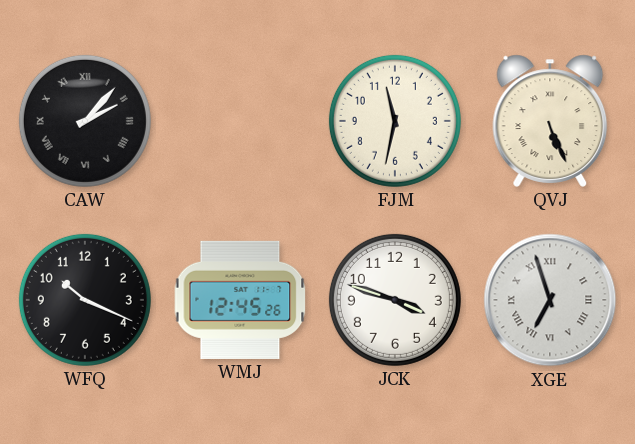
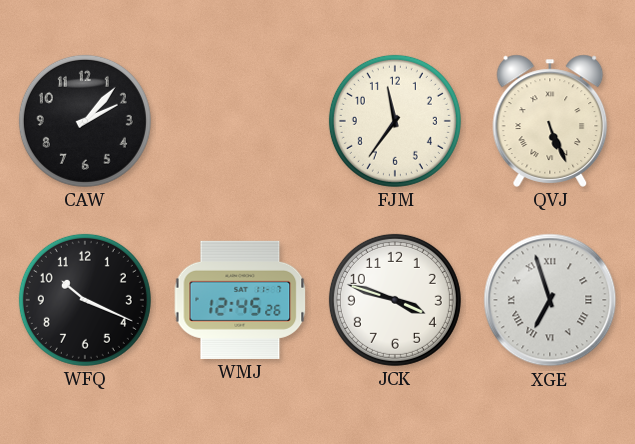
CAW numerals: Roman -> Arabic (85, 121)
FJM: 11:32 -> 11:36 (395, 121)
